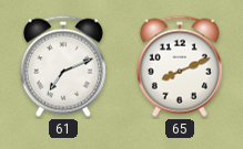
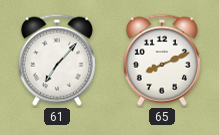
61: 7:11 -> 7:07 (57, 60)
